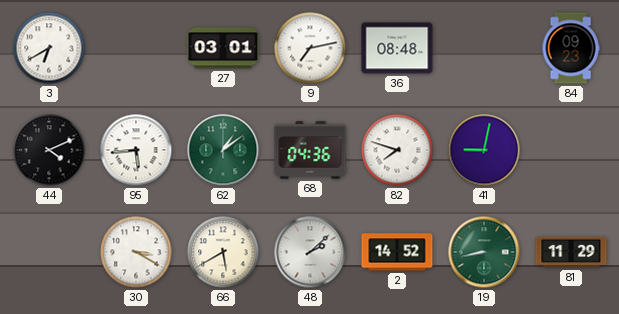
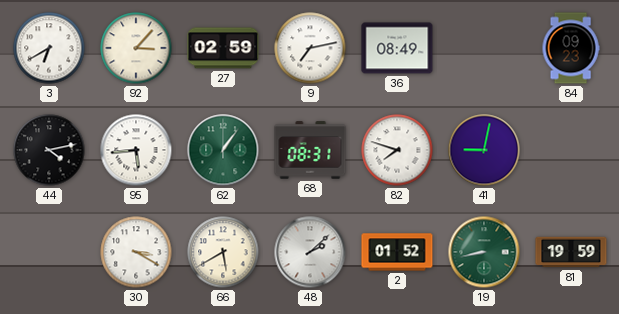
92: none -> 3:07 (136, 48)
27: 03:01 -> 02:59 (223, 48)
36: 08:48 -> 08:49 (397, 48)
44: 4:11 -> 4:13 (49, 150)
62: 1:09 -> 1:06 (223, 150)
68: 04:36 -> 08:31 (310, 150)
2: 14:52 -> 01:52 (397, 252)
81: 11:29 -> 19:59 (571, 252)
